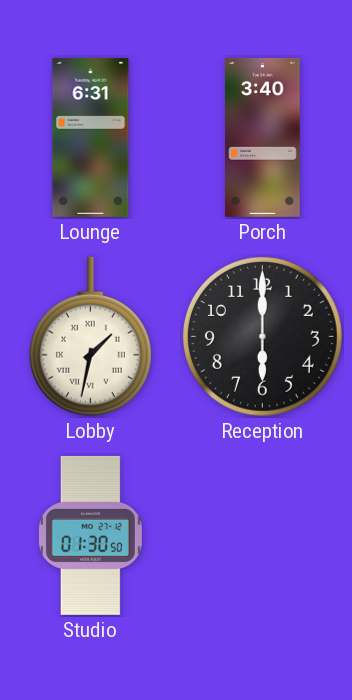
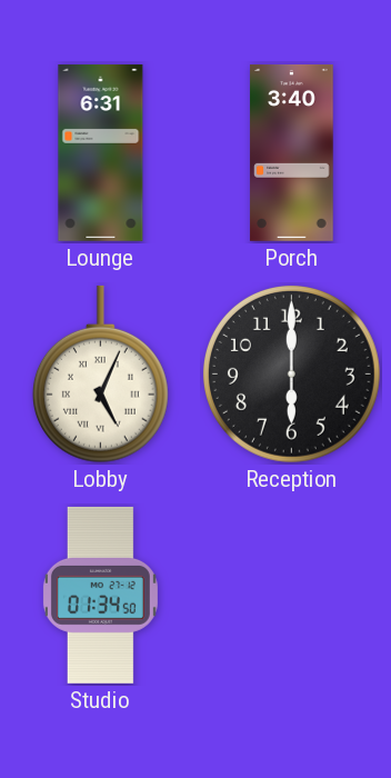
Lobby: 1:32 -> 5:04 (100, 375)
Studio: 01:30 -> 01:34 (100, 595)
